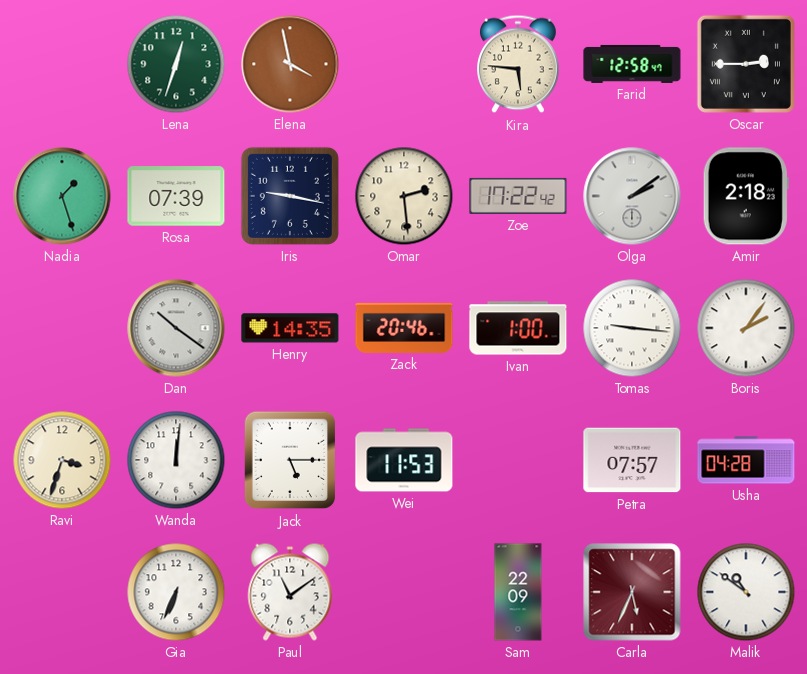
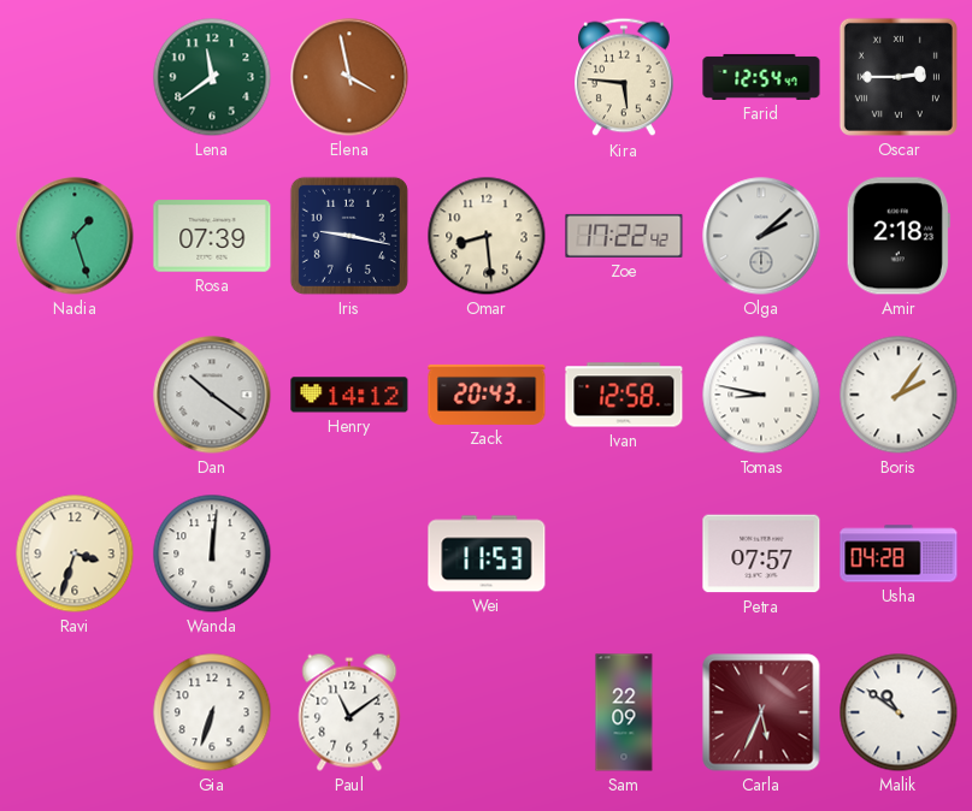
Lena: 12:33 -> 11:39 (212, 77)
Farid: 12:58 -> 12:54 (761, 77)
Omar: 2:29 -> 8:29 (487, 236)
Olga: 2:09 -> 2:08 (761, 236)
Henry: 14:35 -> 14:12 (349, 395)
Zack: 20:46 -> 20:43 (487, 395)
Ivan: 1:00 -> 12:58 (624, 395)
Tomas: 9:16 -> 8:47 (761, 395)
Jack: 5:15 -> none (290, 460)
Gia: 6:34 -> 6:33 (212, 712)
